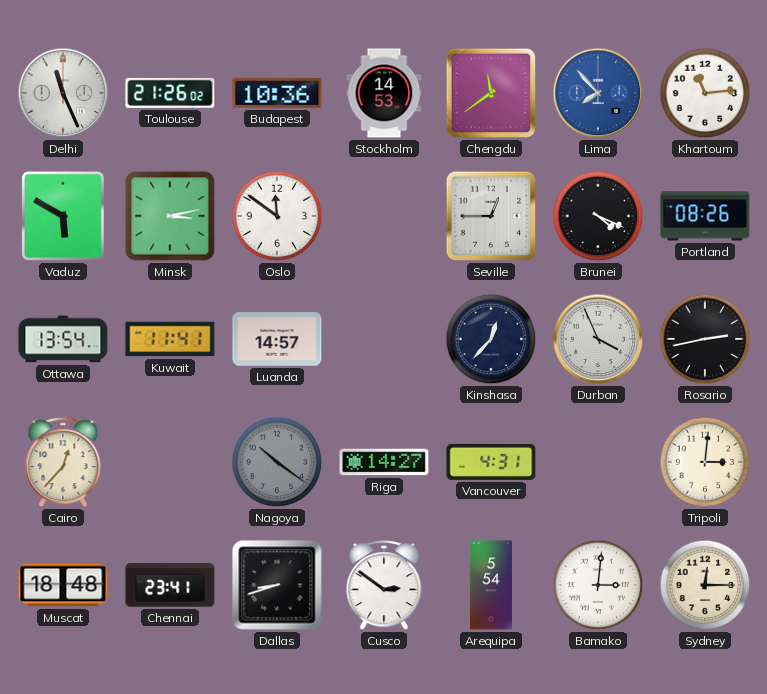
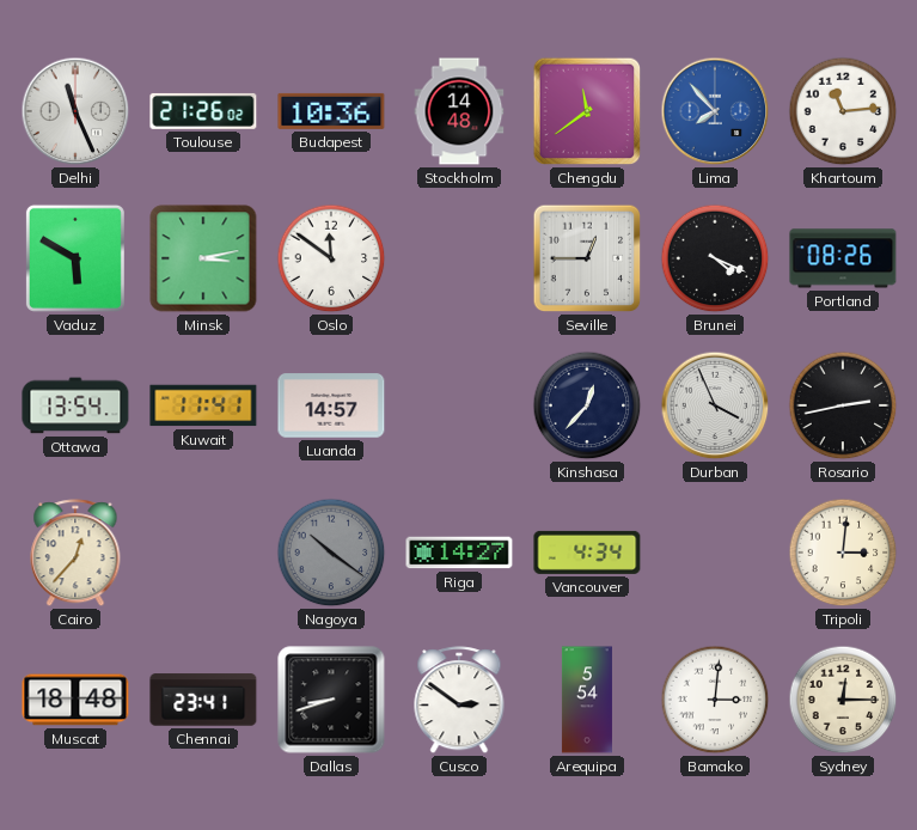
Stockholm: 14:53 -> 14:48 (459, 111)
Vancouver: 4:31 -> 4:34 (587, 553)
